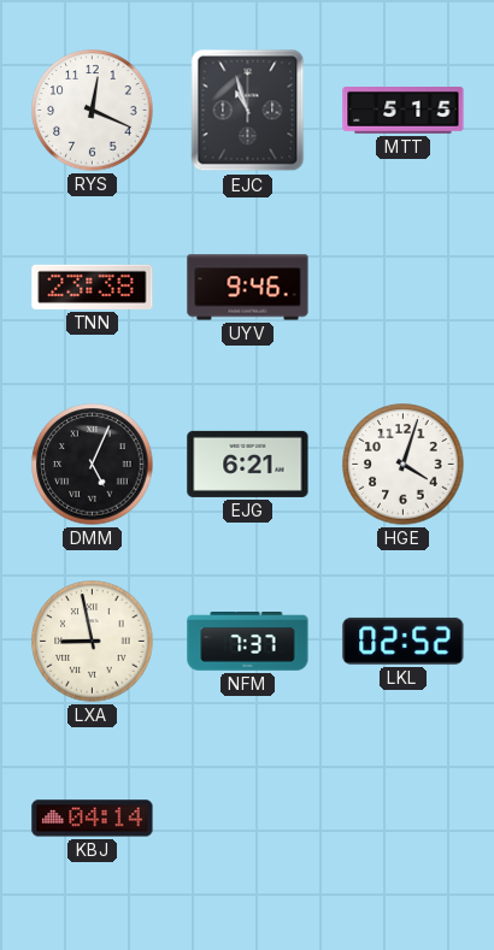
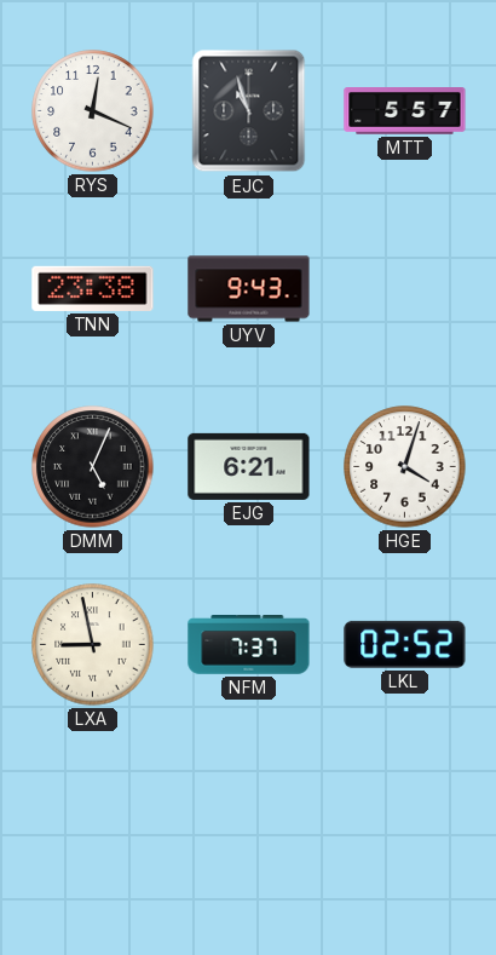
MTT: 5:15 -> 5:57 (405, 111)
UYV: 9:46 -> 9:43 (249, 289)
KBJ: 04:14 -> none (93, 819)
